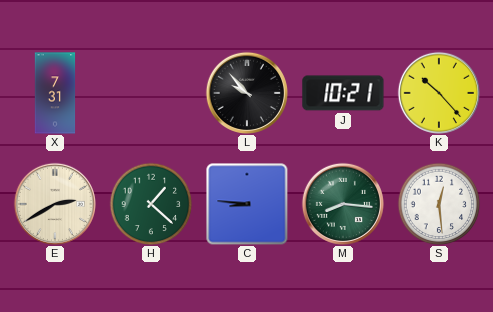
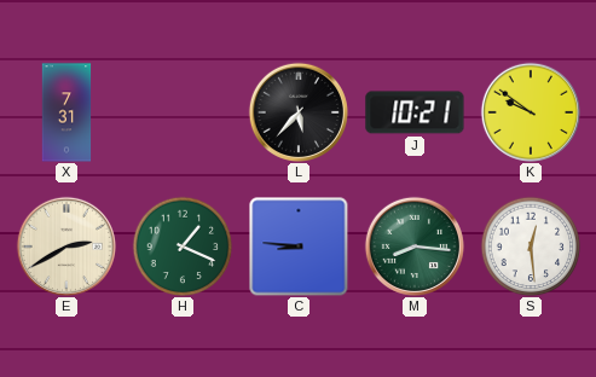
L: 9:53 -> 5:37 (297, 111)
K: 10:23 -> 9:51 (530, 111)
H: 1:22 -> 1:19 (183, 246)
